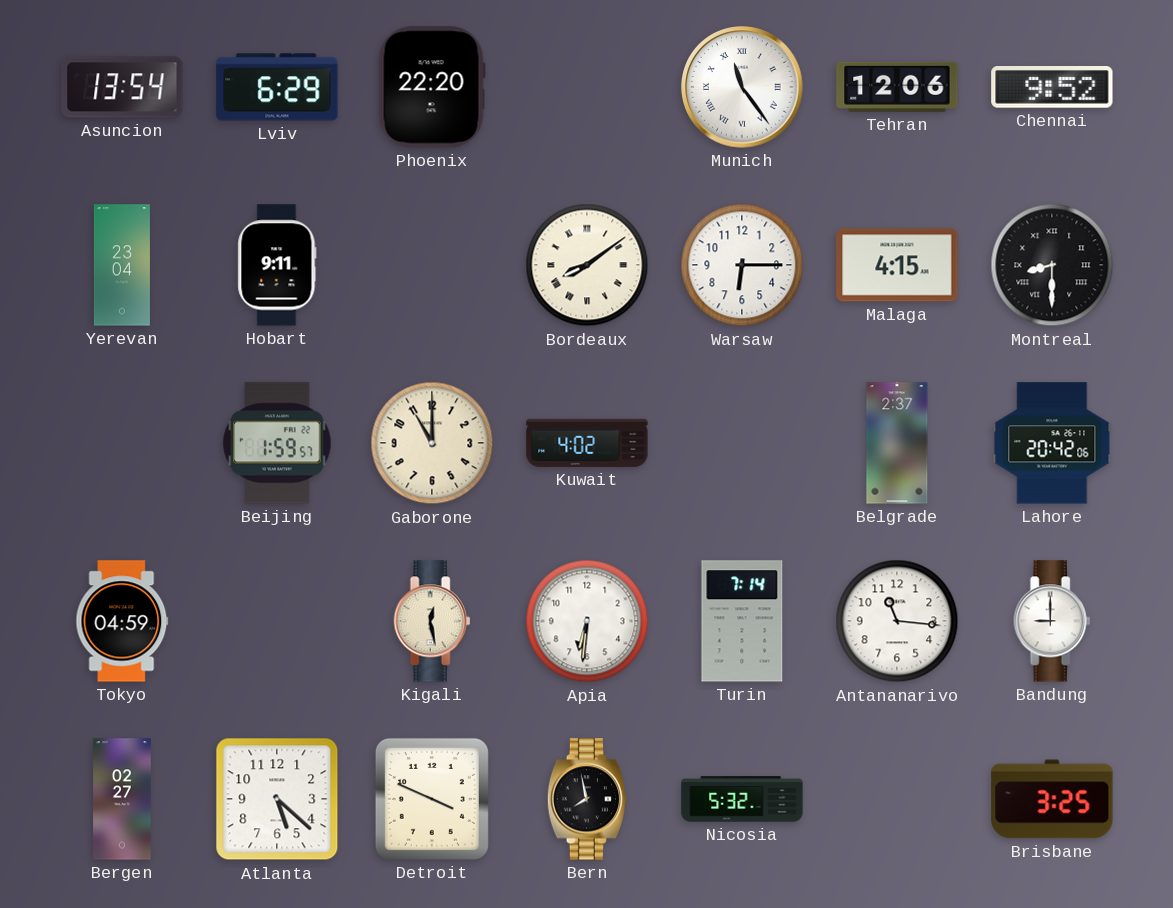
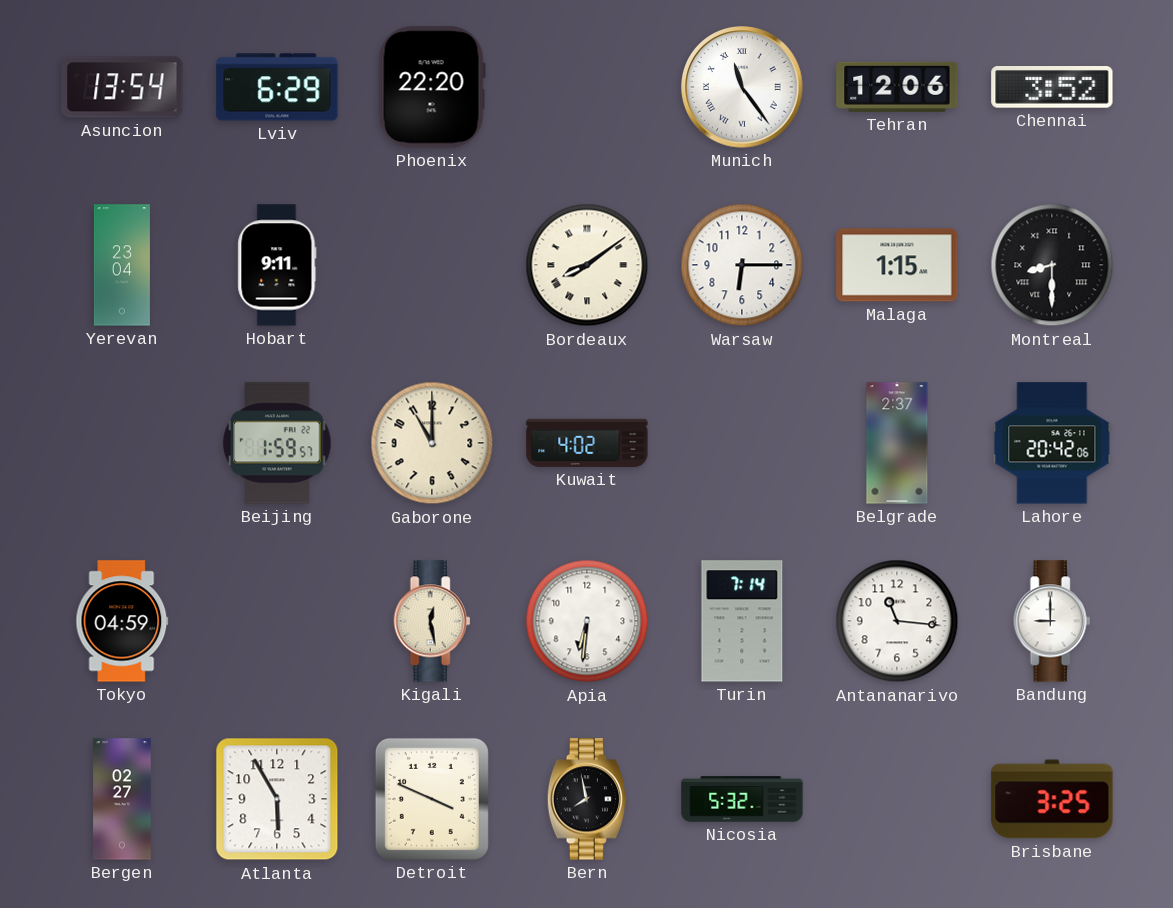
Chennai: 9:52 -> 3:52 (1052, 88)
Malaga: 4:15 -> 1:15 (897, 265)
Atlanta: 5:22 -> 5:55 (277, 799)
